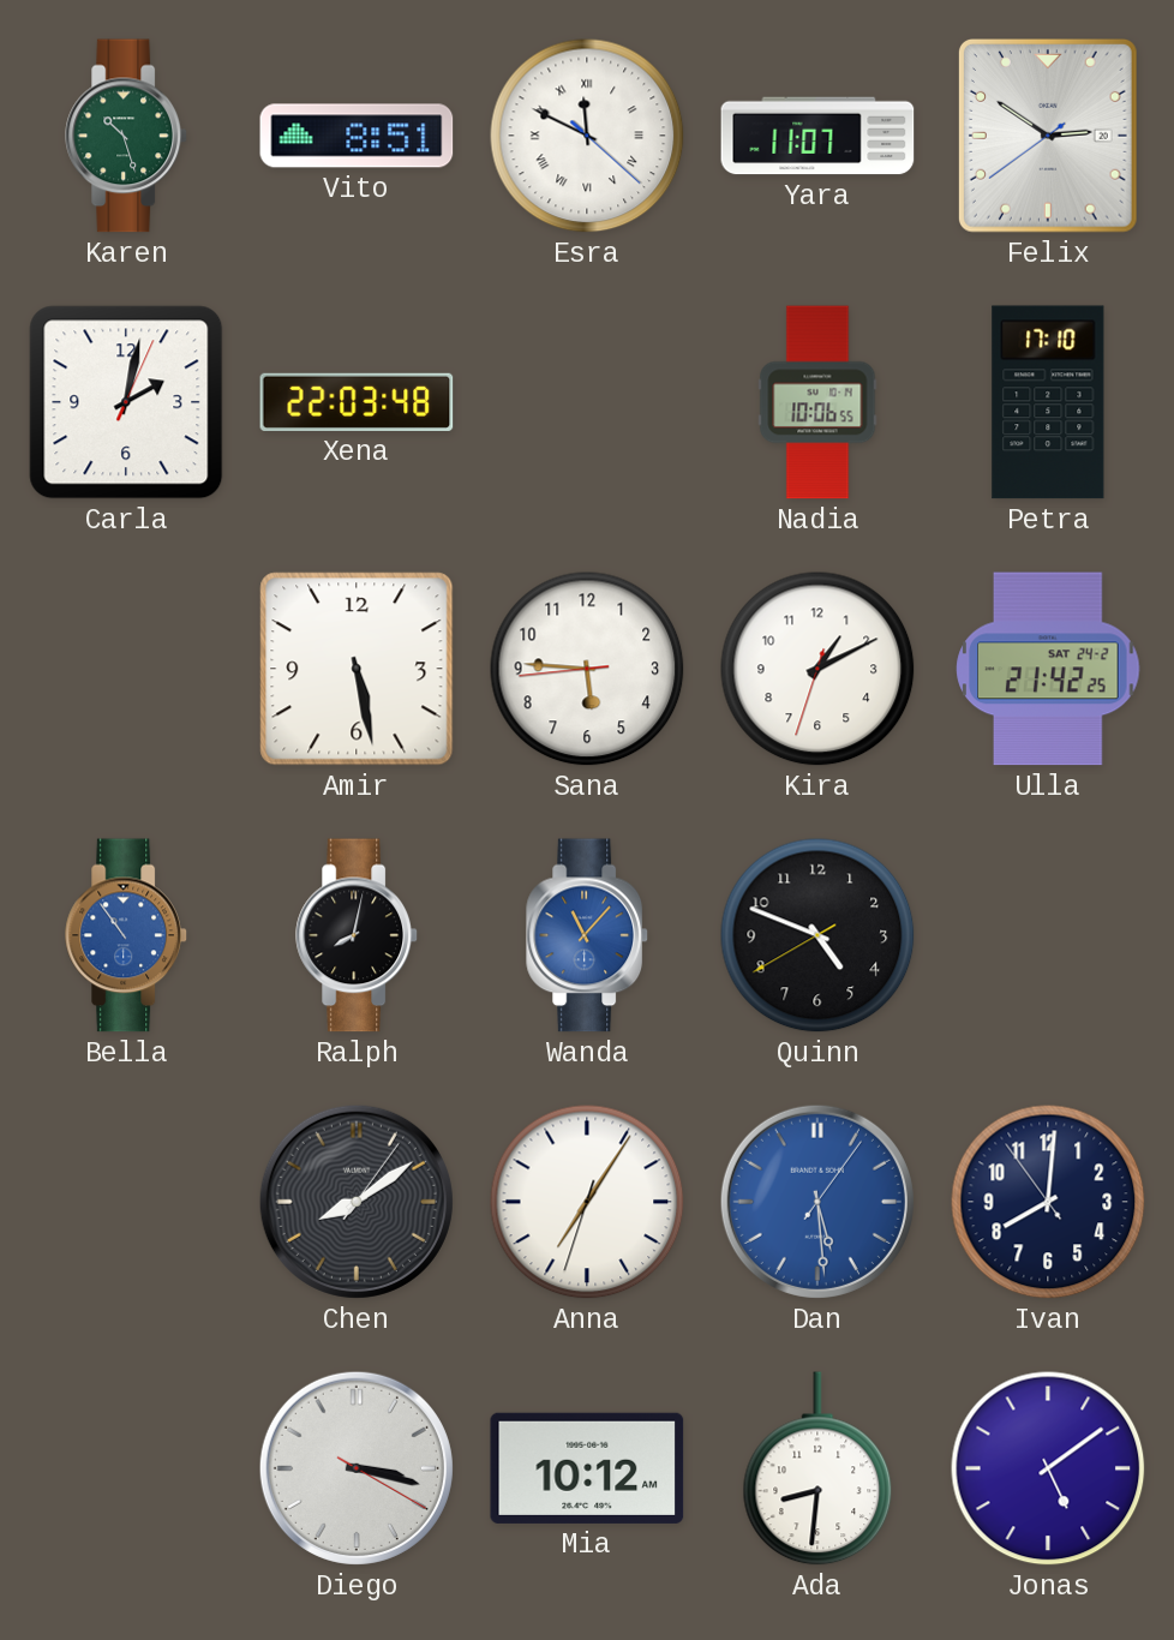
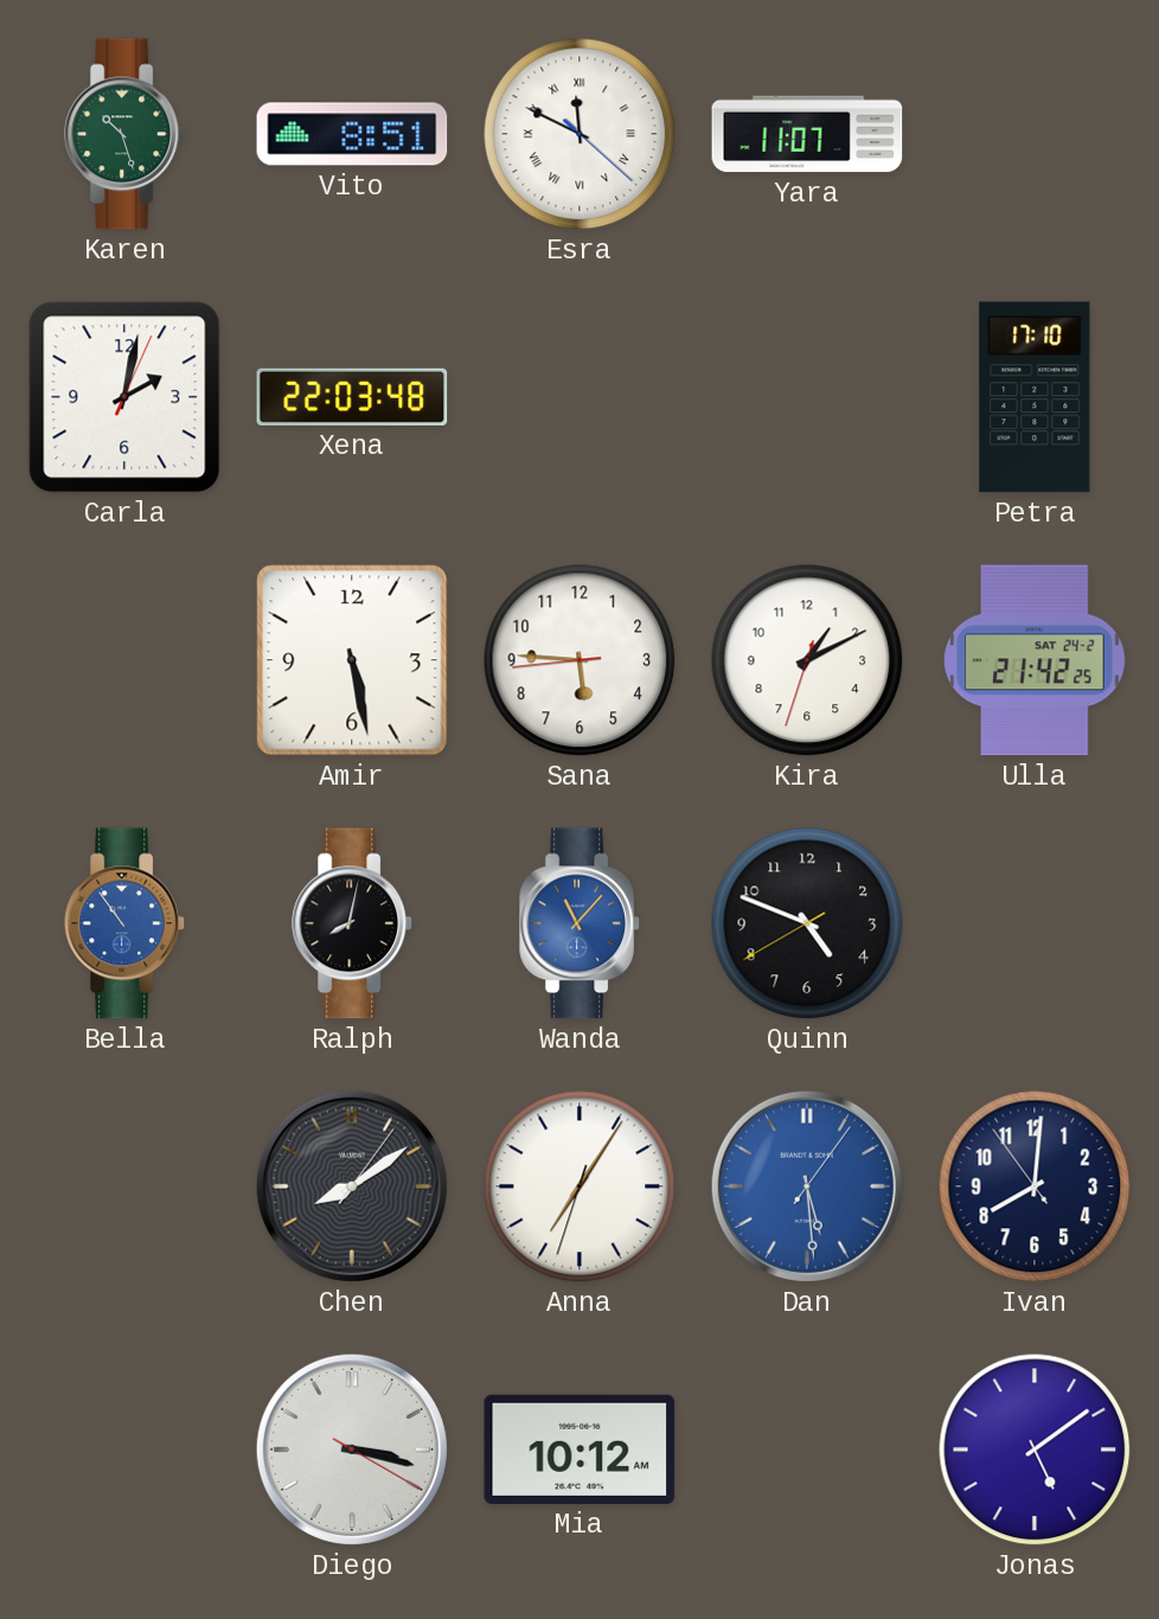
Felix: 2:50 -> none (1048, 137)
Nadia: 10:06 -> none (817, 402)
Ada: 8:31 -> none (817, 1468)
